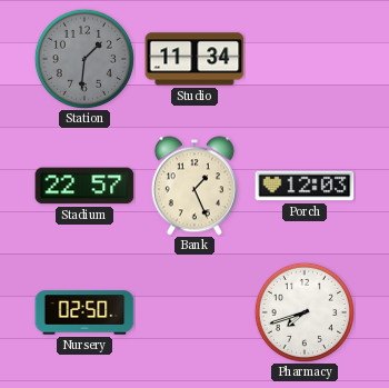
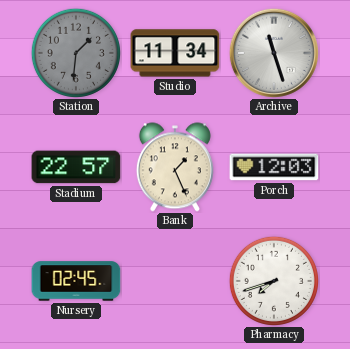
Archive: none -> 11:27 (274, 53)
Nursery: 02:50 -> 02:45 (76, 281)
